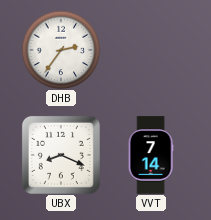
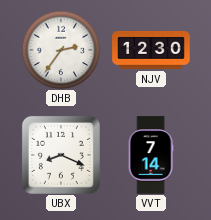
NJV: none -> 12:30 (151, 50)
